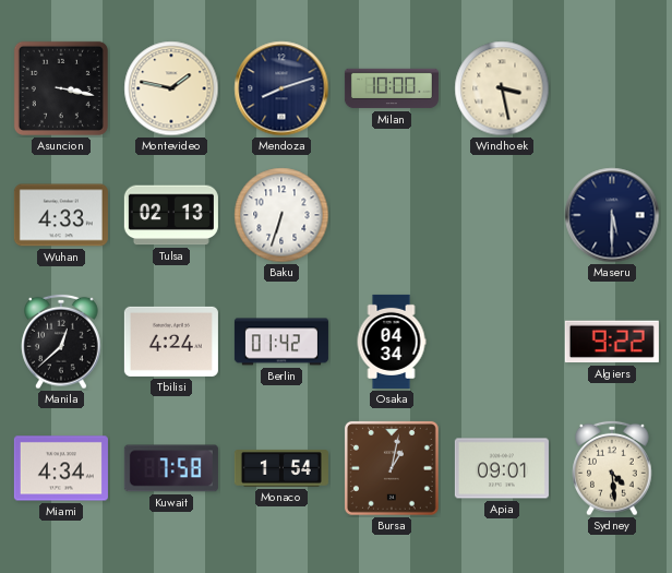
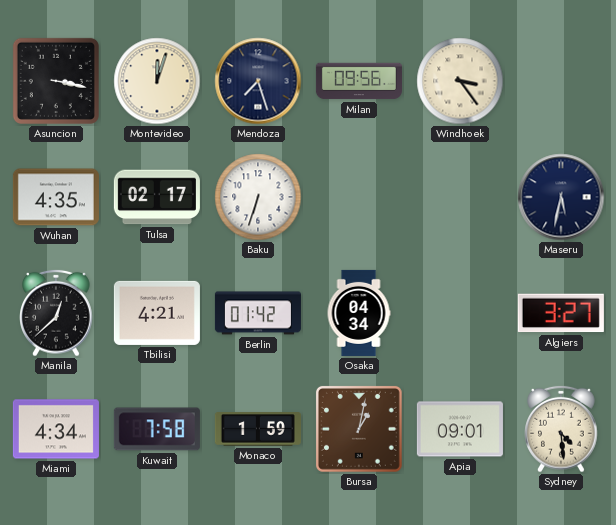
Montevideo: 1:47 -> 12:03 (157, 81)
Mendoza: 8:12 -> 7:27 (258, 81)
Milan: 10:00 -> 09:56 (359, 81)
Windhoek: 3:28 -> 3:24 (460, 81)
Wuhan: 4:33 -> 4:35 (56, 197)
Tulsa: 02:13 -> 02:17 (157, 197)
Maseru: 5:30 -> 5:32 (561, 197)
Tbilisi: 4:24 -> 4:21 (157, 313)
Algiers: 9:22 -> 3:27 (561, 313)
Monaco: 1:54 -> 1:59 (258, 429)
